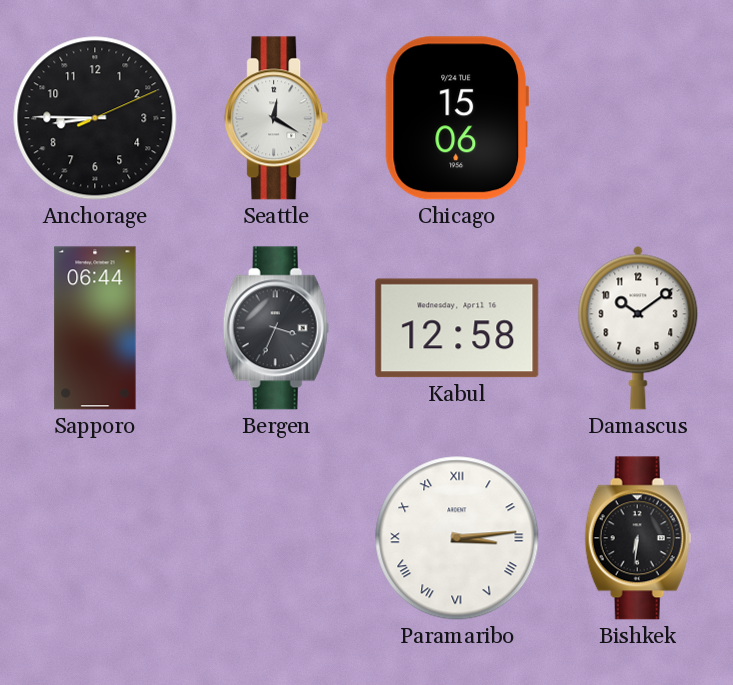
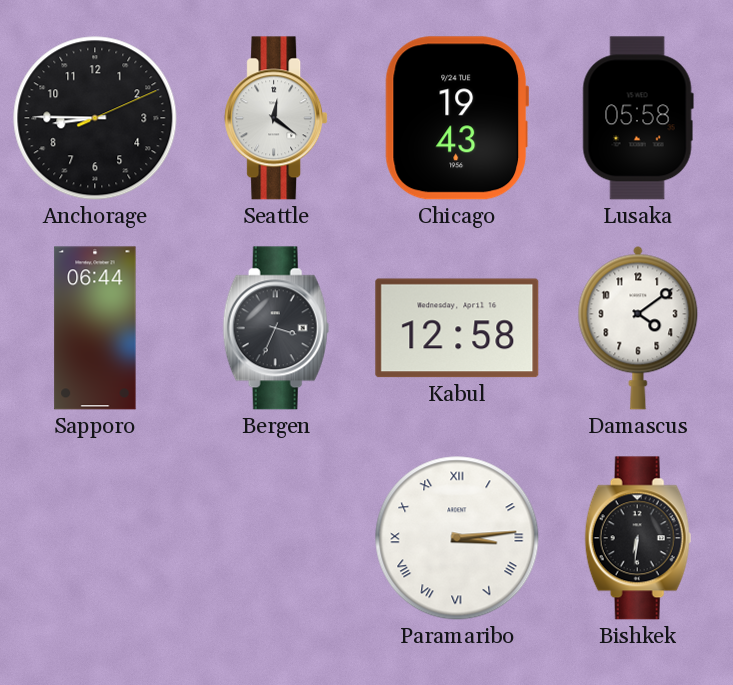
Seattle: 12:20 -> 12:21 (276, 118)
Chicago: 15:06 -> 19:43 (456, 118)
Lusaka: none -> 05:58 (638, 118)
Damascus: 10:09 -> 4:09 (638, 328)
